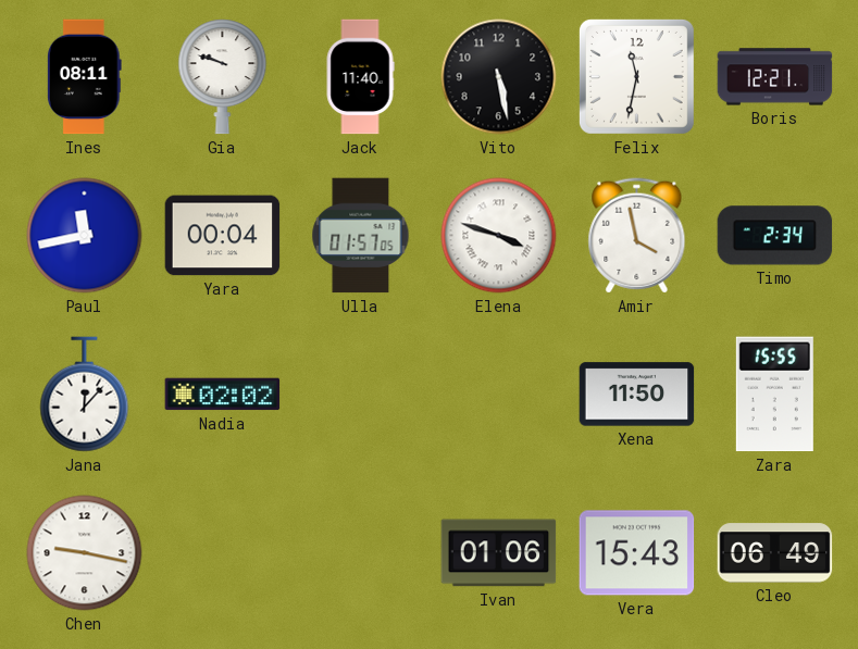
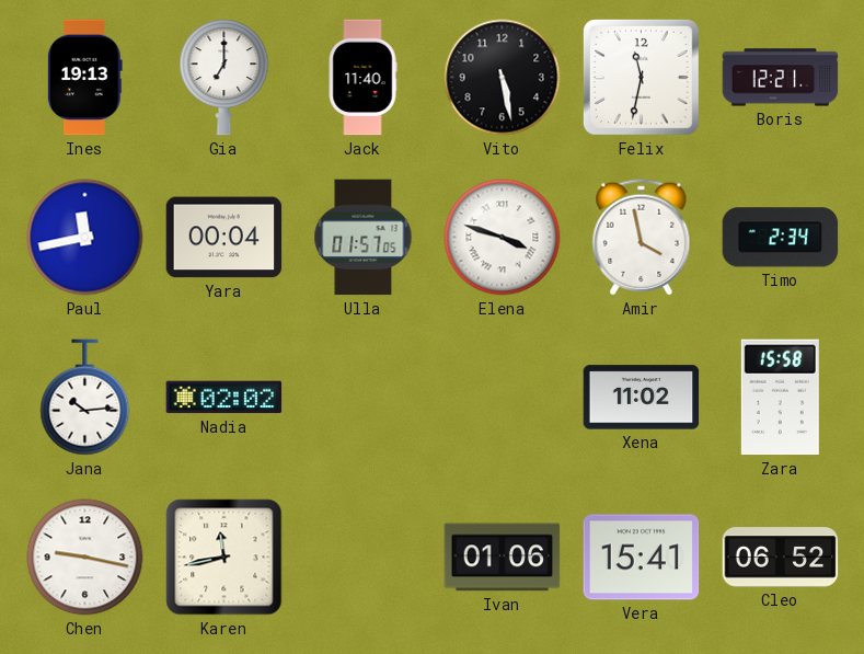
Ines: 08:11 -> 19:13 (84, 78)
Gia: 9:48 -> 7:00 (224, 78)
Jana: 12:07 -> 10:14 (85, 398)
Xena: 11:50 -> 11:02 (642, 398)
Zara: 15:55 -> 15:58 (780, 398)
Karen: none -> 11:43 (224, 558)
Vera: 15:43 -> 15:41 (642, 558)
Cleo: 06:49 -> 06:52 (781, 558)
